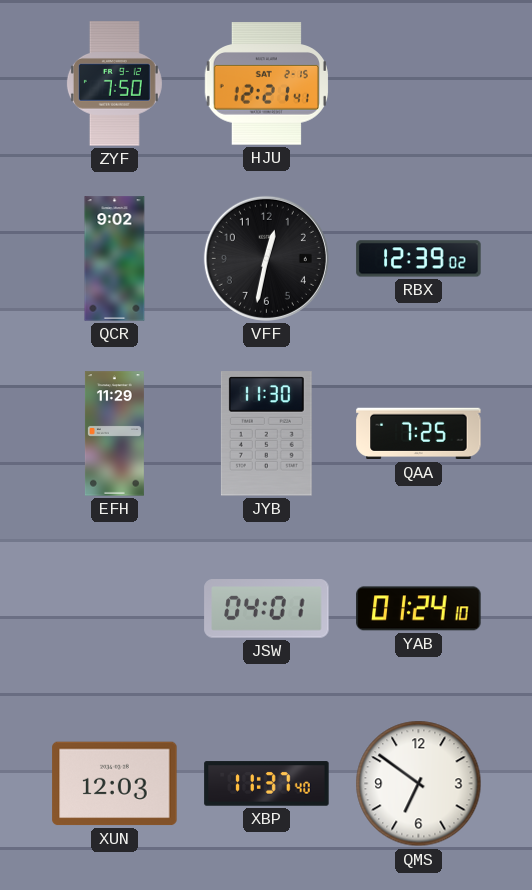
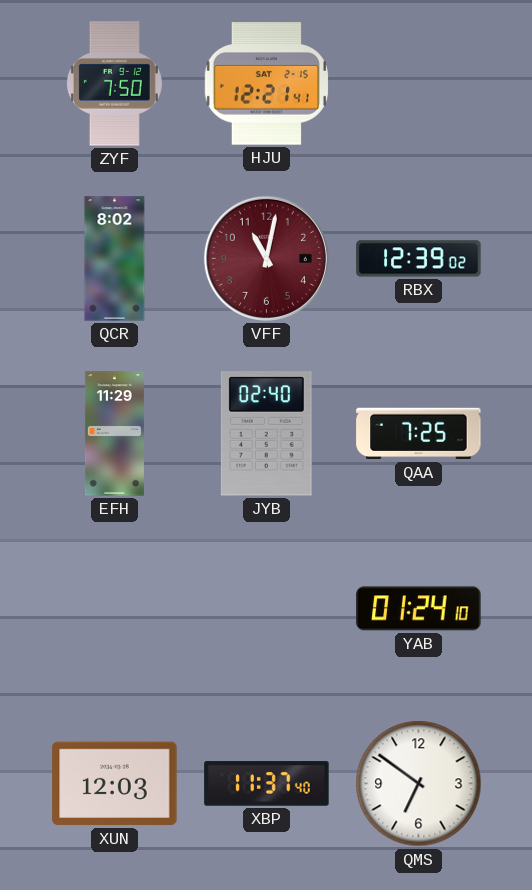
QCR: 9:02 -> 8:02 (115, 259)
VFF: 12:32 -> 11:02 (266, 258)
VFF dial: black -> burgundy (266, 258)
JYB: 11:30 -> 02:40 (266, 434)
JSW: 04:01 -> none (267, 609)
